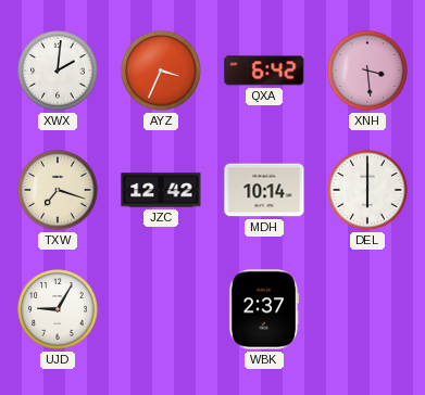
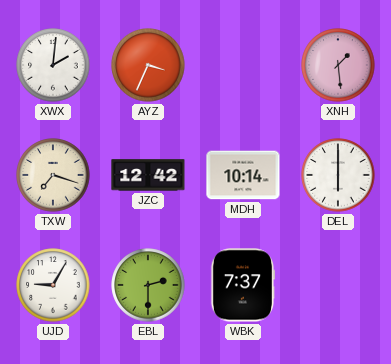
QXA: 6:42 -> none (264, 71)
XNH: 3:29 -> 1:29 (338, 65)
EBL: none -> 2:30 (148, 285)
WBK: 2:37 -> 7:37 (243, 285)
